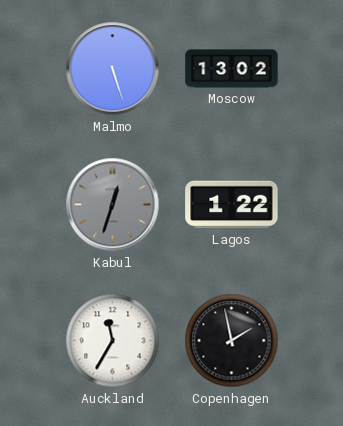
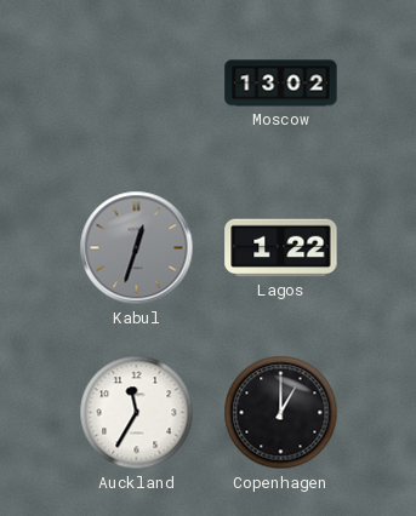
Malmo: 5:27 -> none (113, 69)
Copenhagen: 1:58 -> 1:00 (281, 413)
